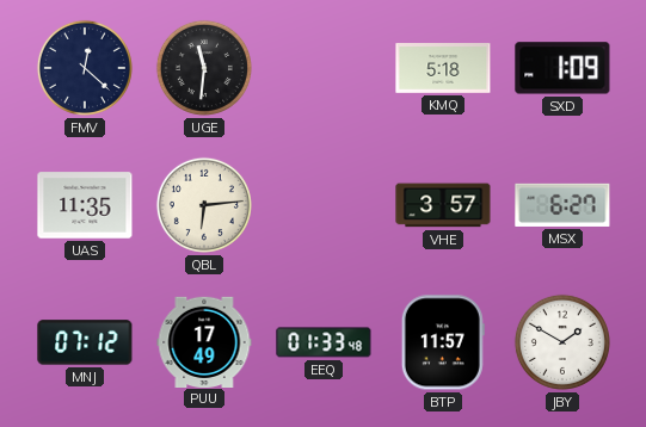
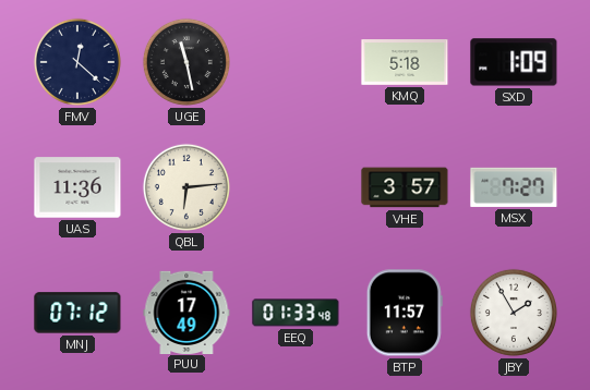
UGE: 11:31 -> 11:28 (186, 62)
UAS: 11:35 -> 11:36 (77, 187)
MSX: 6:27 -> 7:27 (514, 187)
JBY: 1:50 -> 1:55 (514, 313)
